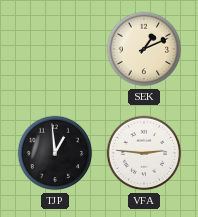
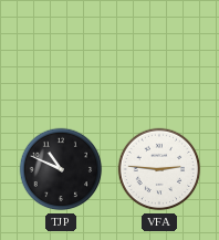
SEK: 1:11 -> none (144, 49)
TJP: 12:59 -> 10:49 (61, 169)
